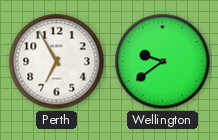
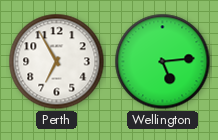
Wellington: 9:39 -> 5:14 (163, 62)
